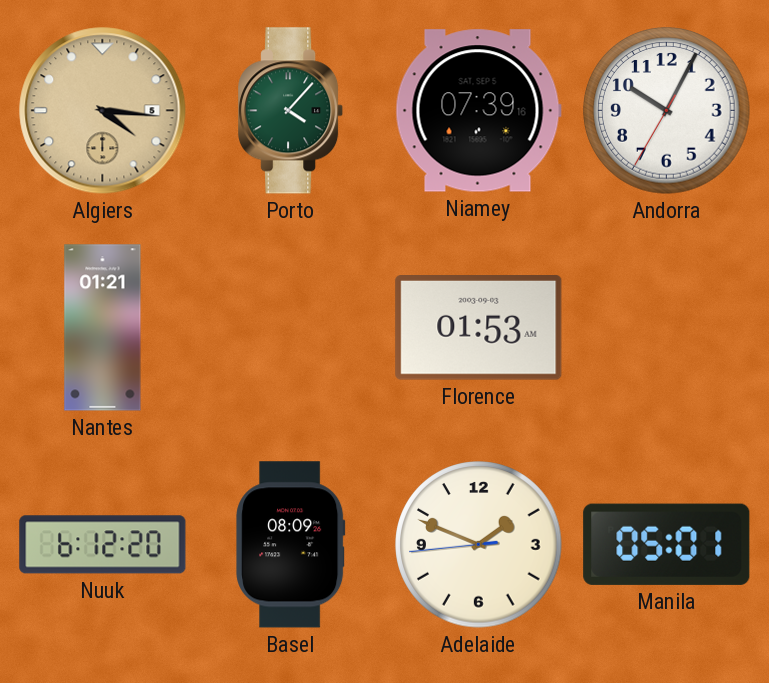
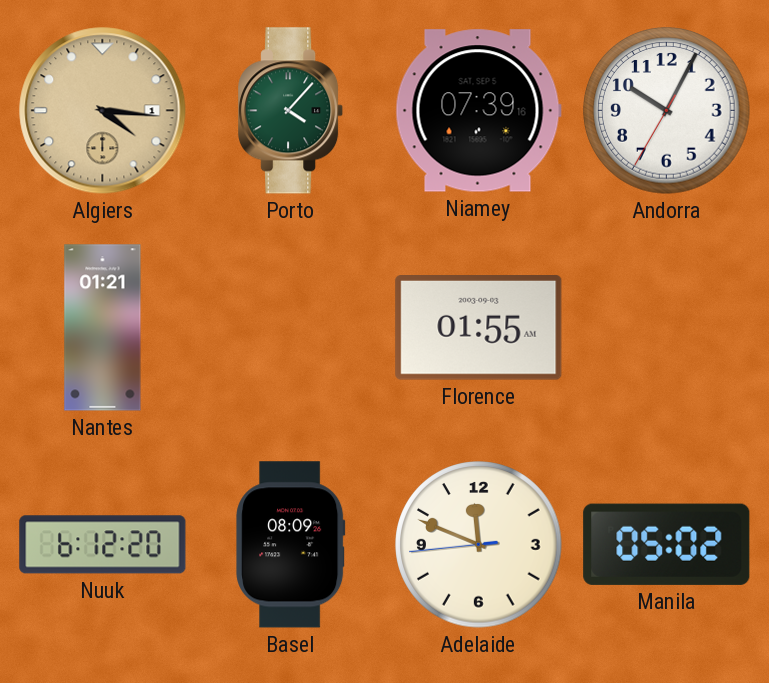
Algiers date: 5 -> 1 (103, 111)
Florence: 01:53 -> 01:55 (479, 328)
Adelaide: 1:48 -> 11:48 (479, 545)
Manila: 05:01 -> 05:02 (667, 544)
